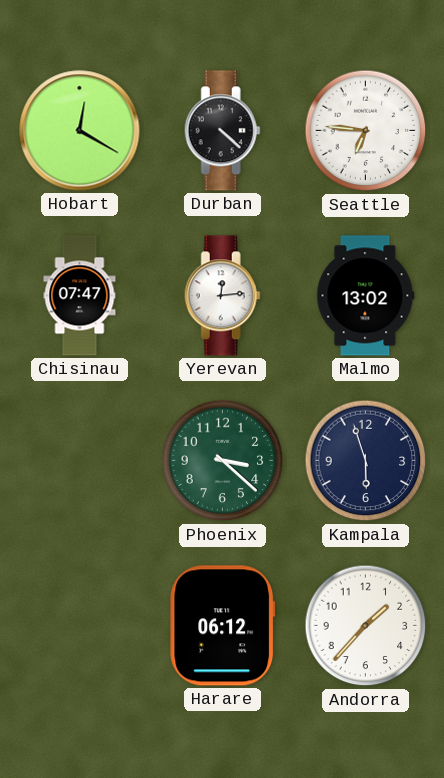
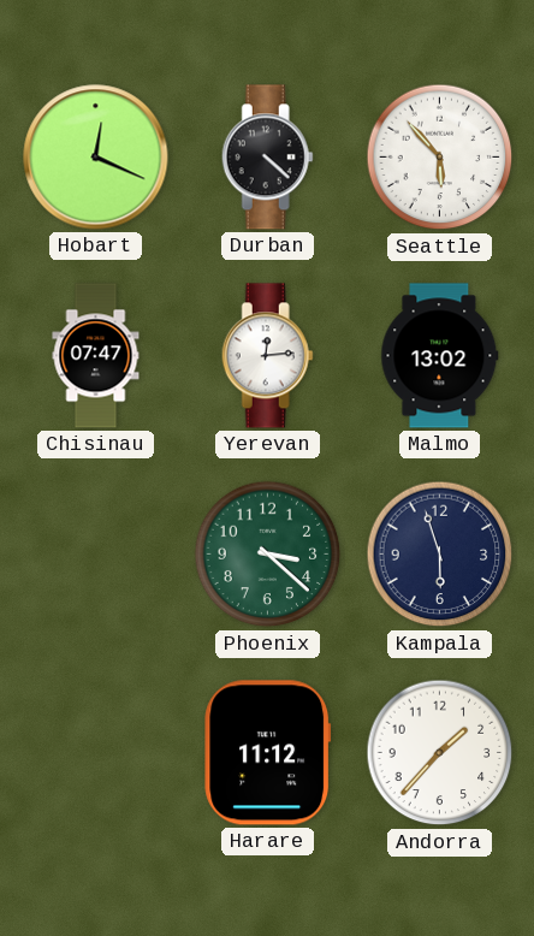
Hobart: 12:20 -> 12:19 (96, 158)
Seattle: 6:46 -> 5:53 (440, 158)
Harare: 06:12 -> 11:12 (268, 753)
